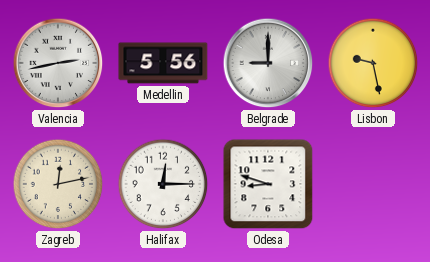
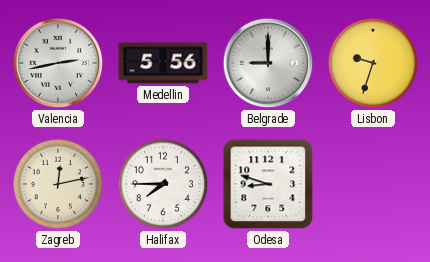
Lisbon: 9:28 -> 9:33 (373, 63)
Halifax: 12:15 -> 7:45 (163, 184)
